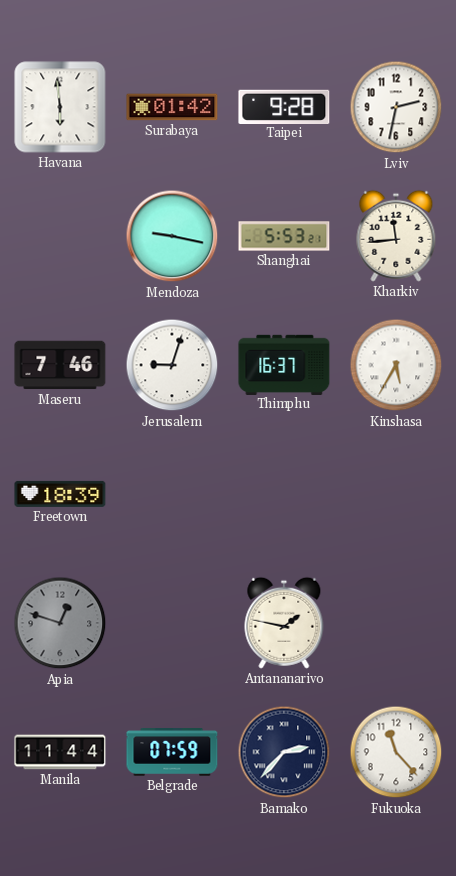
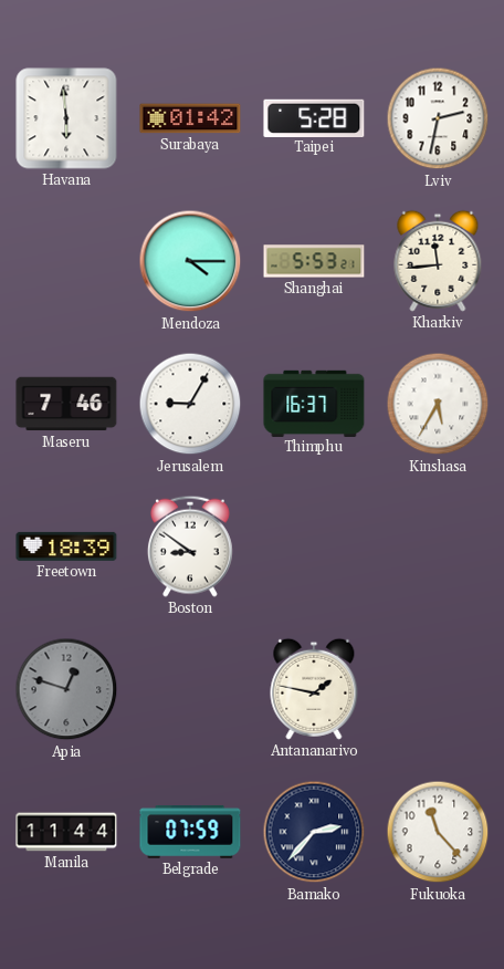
Taipei: 9:28 -> 5:28 (314, 117)
Mendoza: 9:17 -> 4:15 (190, 261)
Jerusalem: 9:03 -> 9:05 (190, 404)
Boston: none -> 8:51 (190, 546)
